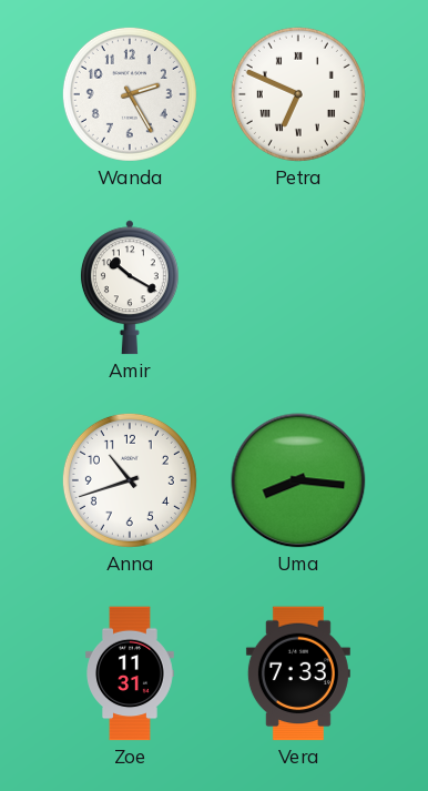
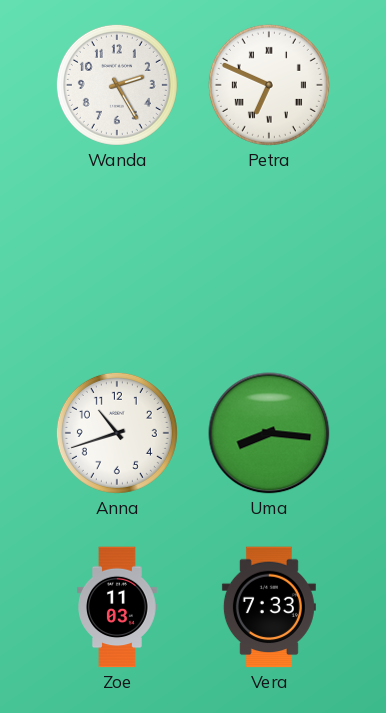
Amir: 10:20 -> none (130, 287)
Zoe: 11:31 -> 11:03 (117, 607)
